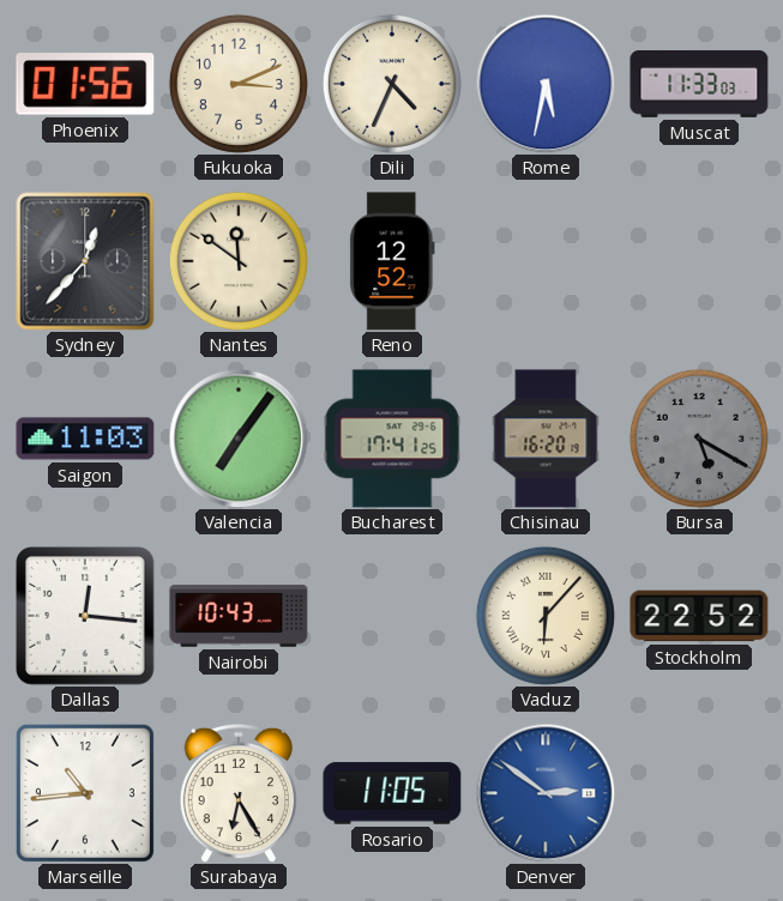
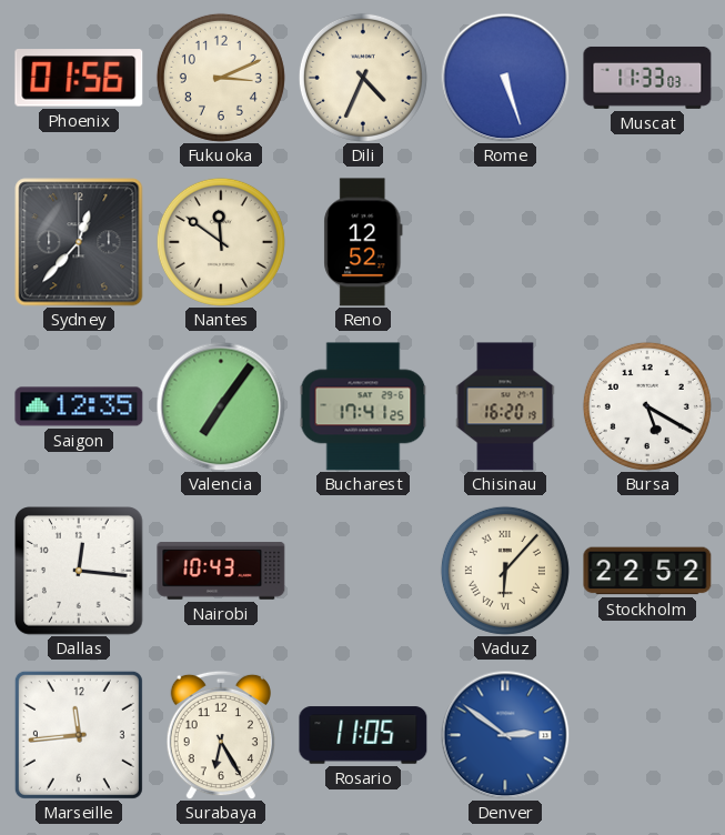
Rome: 5:32 -> 5:27 (505, 78)
Saigon: 11:03 -> 12:35 (79, 406)
Bursa dial: grey -> white (647, 406)
Marseille: 10:44 -> 11:44 (79, 735)
